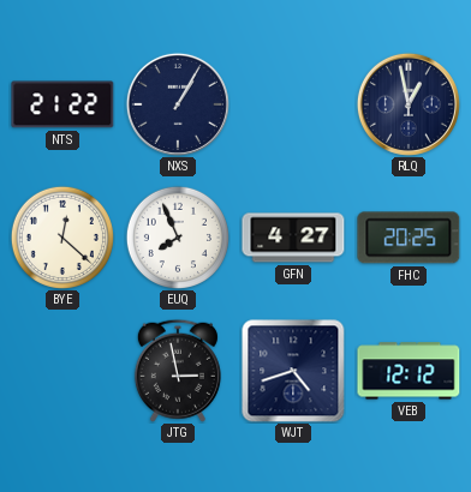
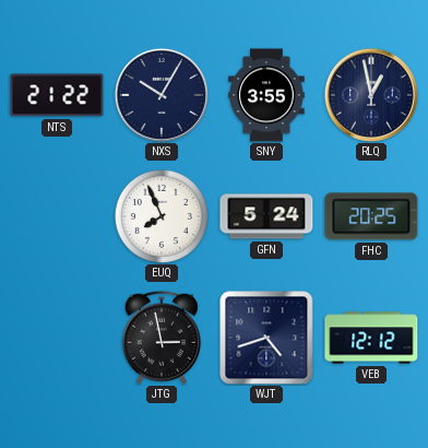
NXS: 1:05 -> 10:05 (162, 95)
SNY: none -> 3:55 (266, 95)
BYE: 12:22 -> none (62, 238)
GFN: 4:27 -> 5:24 (266, 216)
